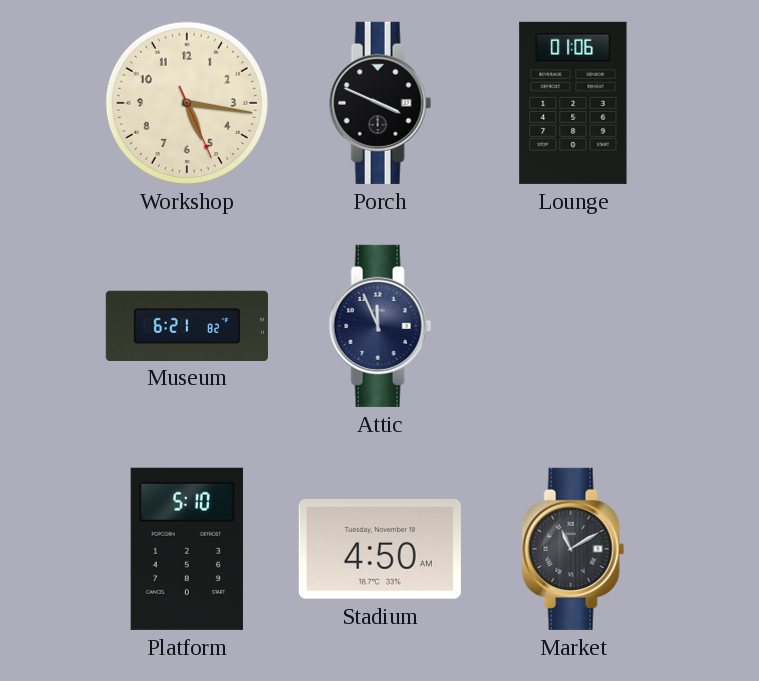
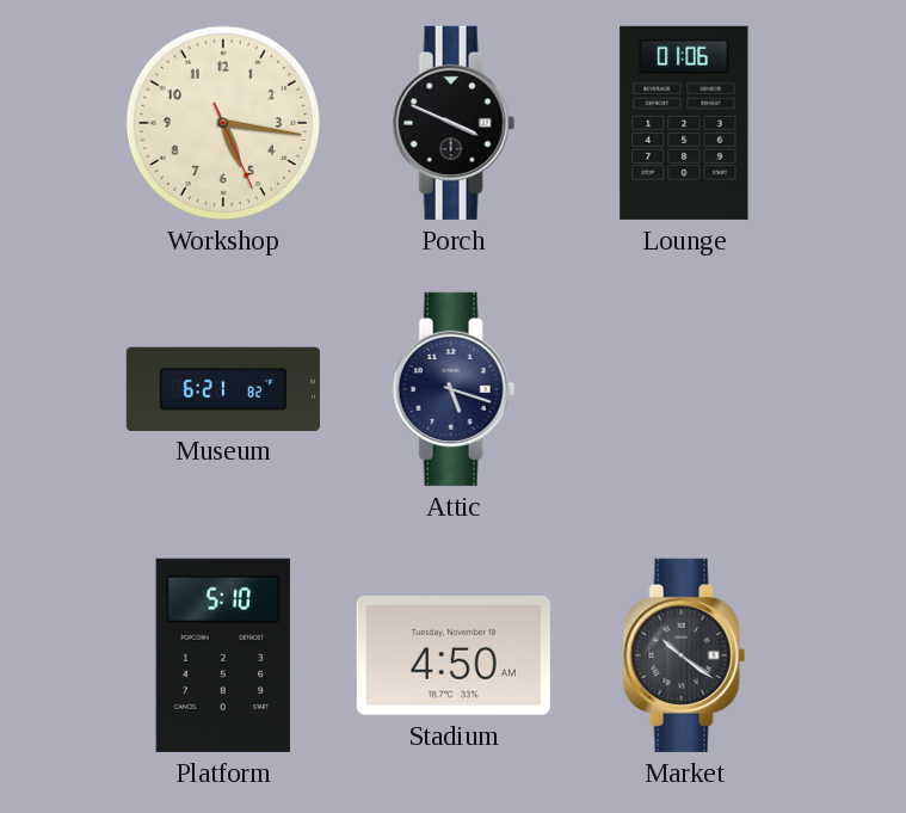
Attic: 11:56 -> 5:18 (454, 389)
Market: 11:10 -> 10:21 (684, 655)
